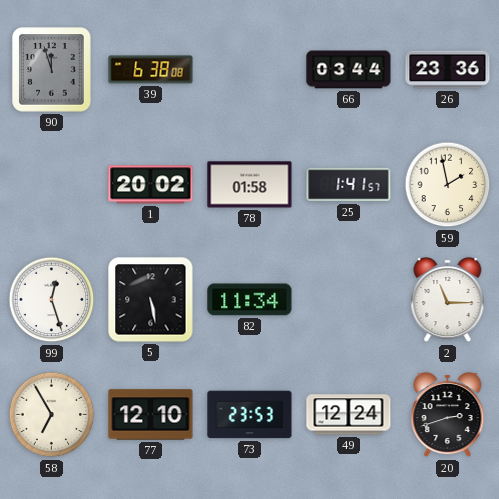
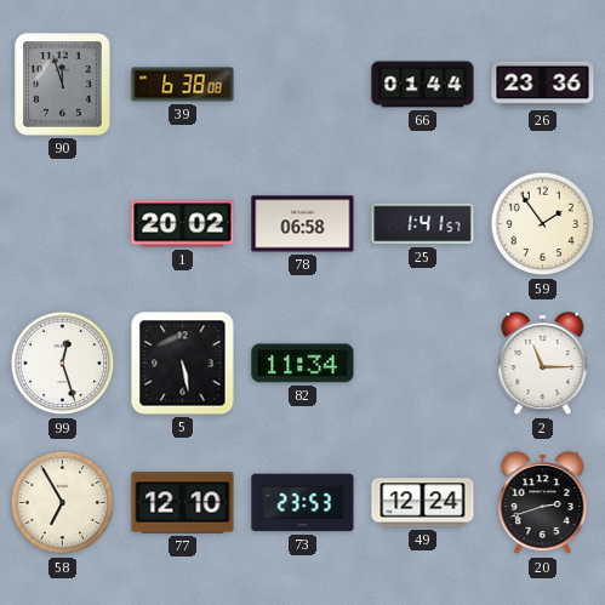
66: 03:44 -> 01:44 (423, 85)
78: 01:58 -> 06:58 (303, 224)
59: 1:58 -> 1:54 (543, 224)
